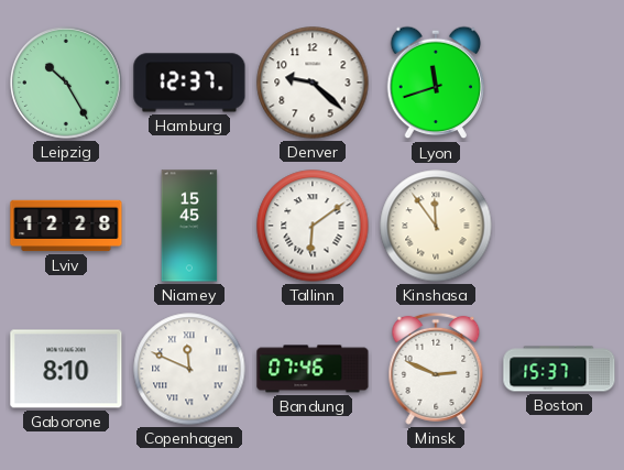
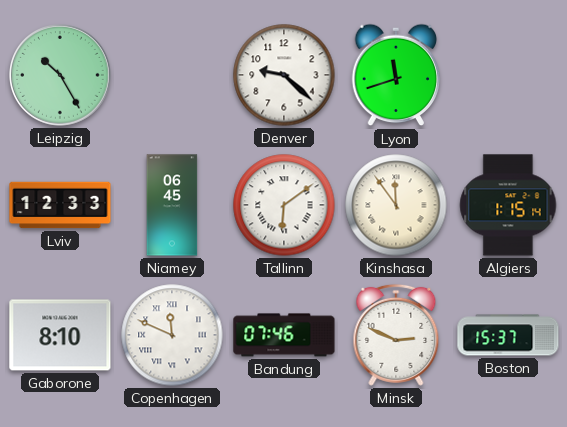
Hamburg: 12:37 -> none (189, 83)
Lviv: 12:28 -> 12:33 (60, 205)
Niamey: 15:45 -> 06:45 (172, 205)
Algiers: none -> 1:15 (508, 205)
